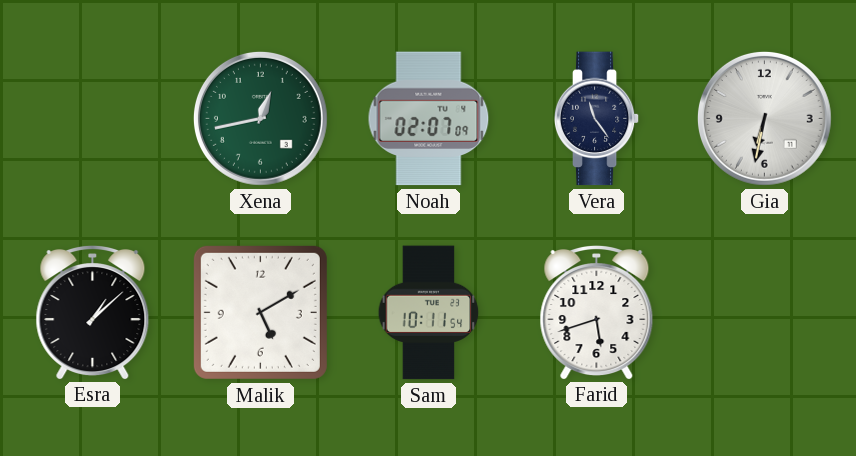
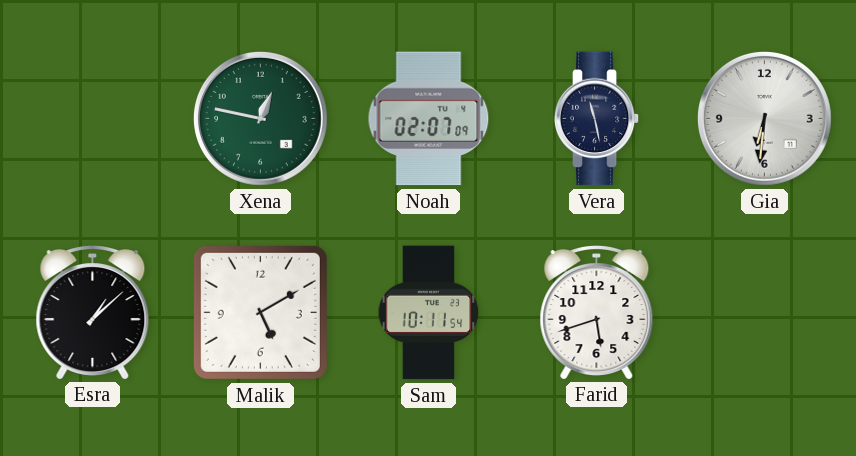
Xena: 12:43 -> 12:47 (260, 118)
Vera: 11:24 -> 11:28 (597, 119)
Gia: 6:32 -> 6:31 (764, 118)
